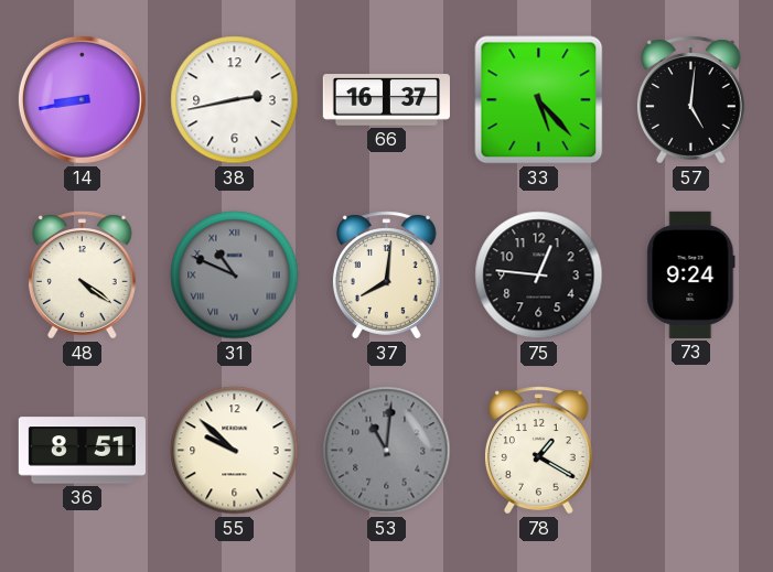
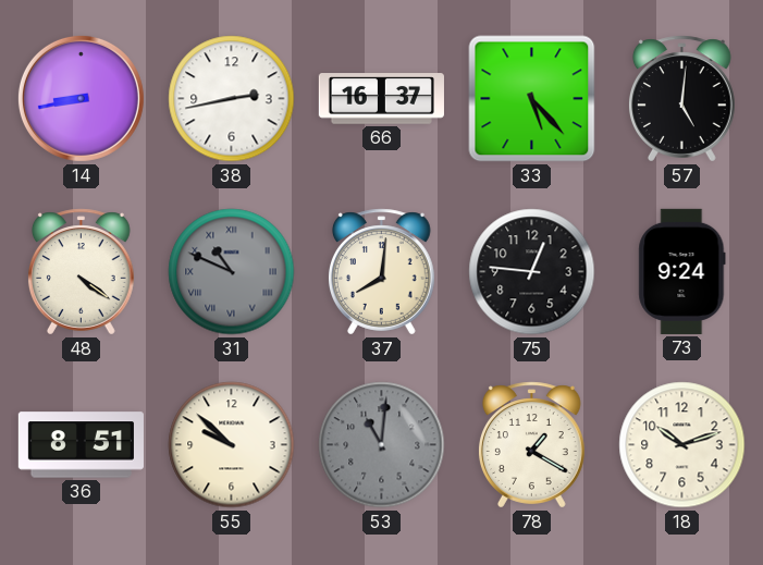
18: none -> 10:12 (682, 445)
